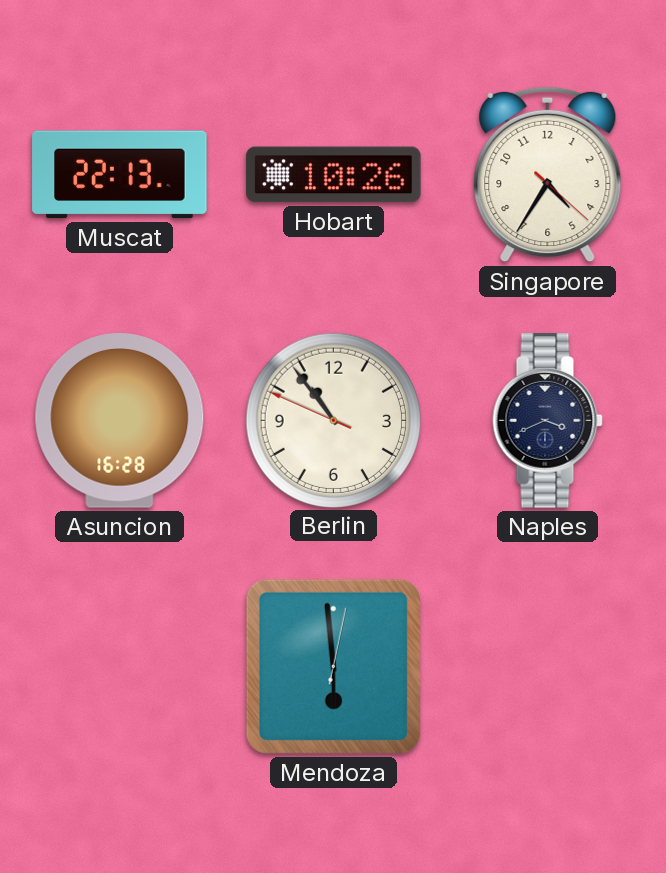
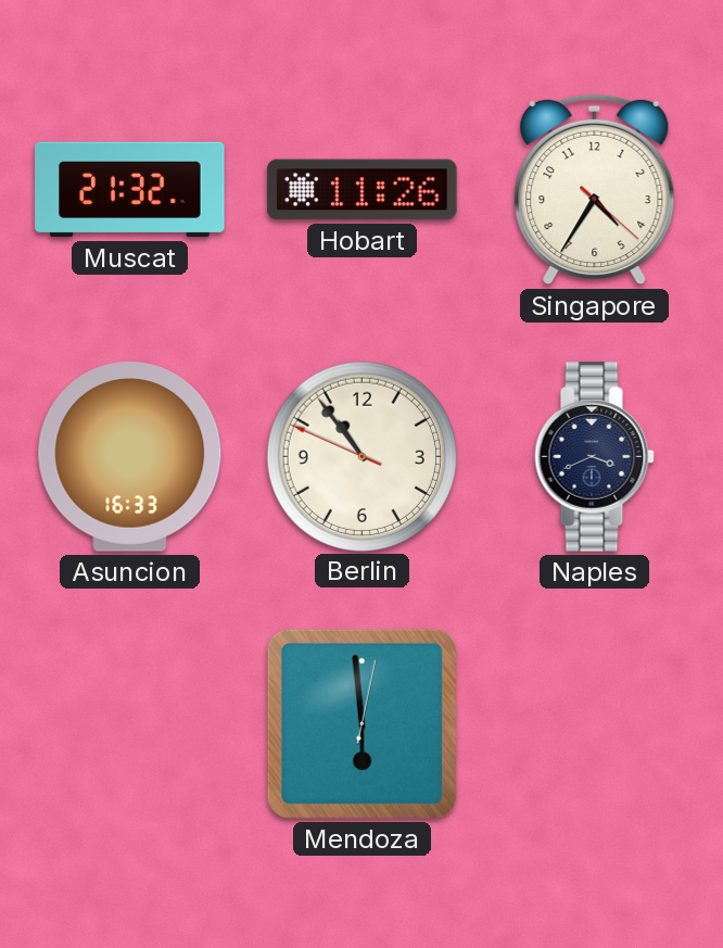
Muscat: 22:13 -> 21:32 (130, 190)
Hobart: 10:26 -> 11:26 (363, 190)
Asuncion: 16:28 -> 16:33 (130, 457)
